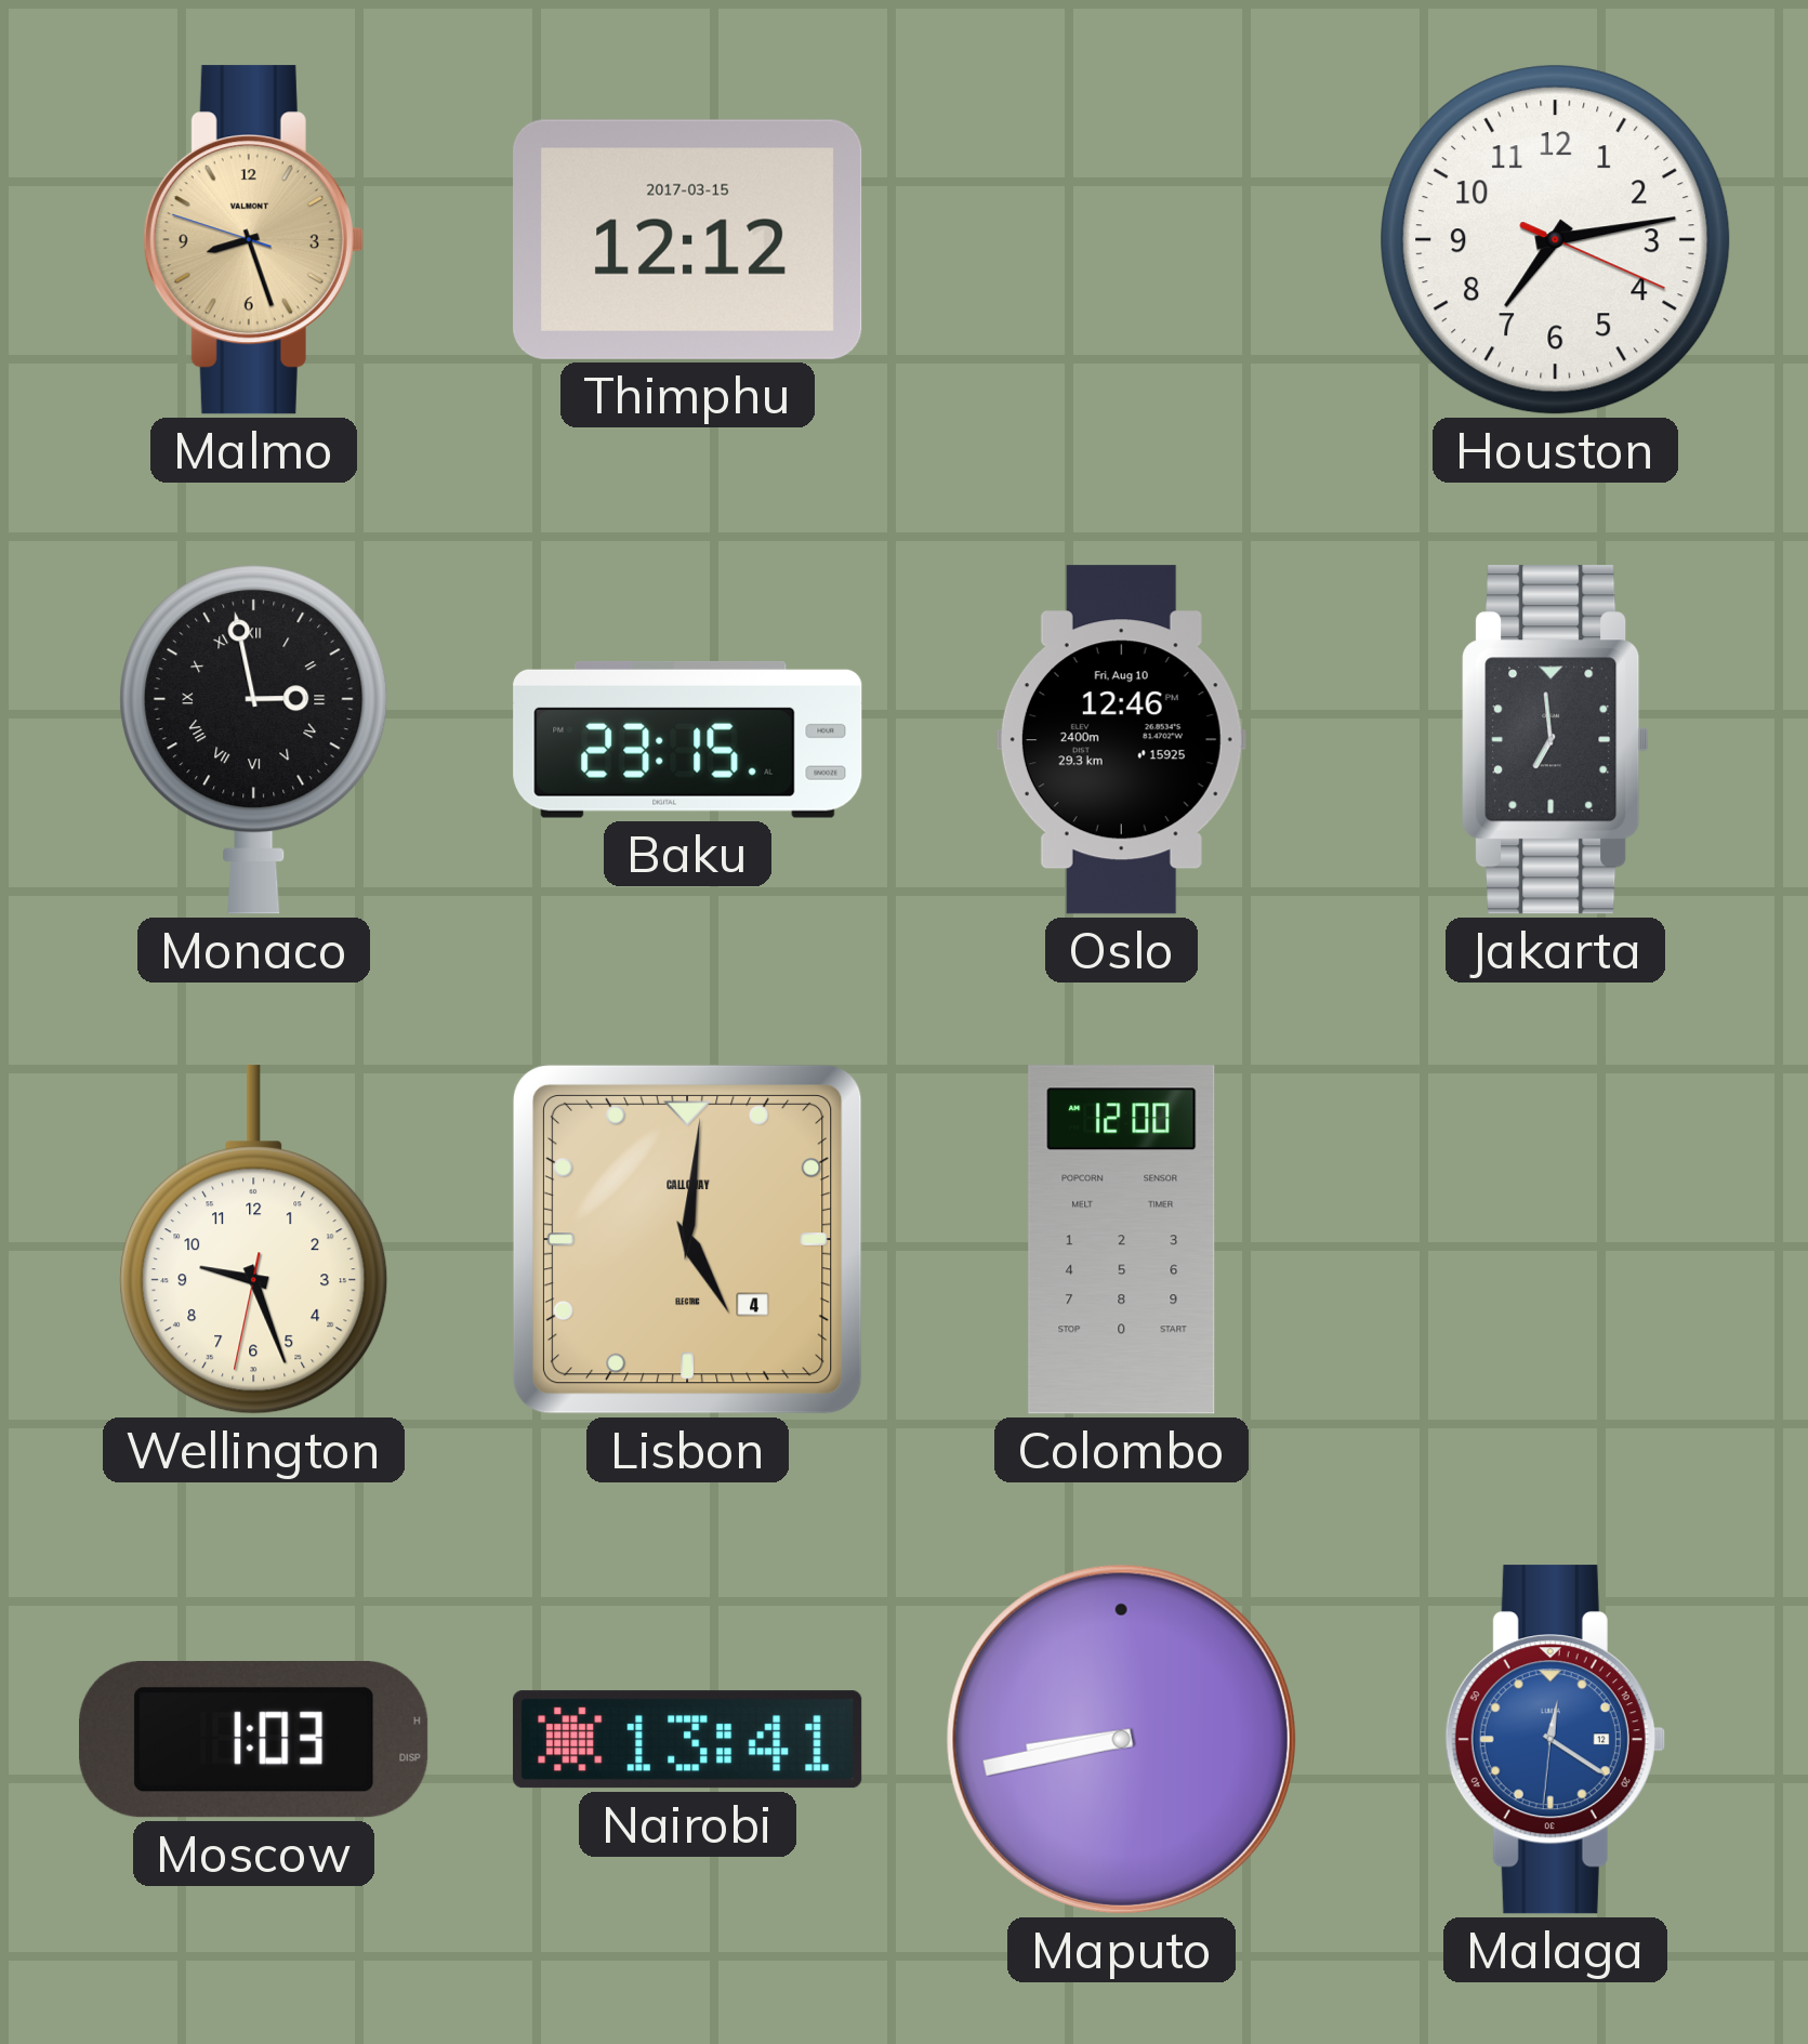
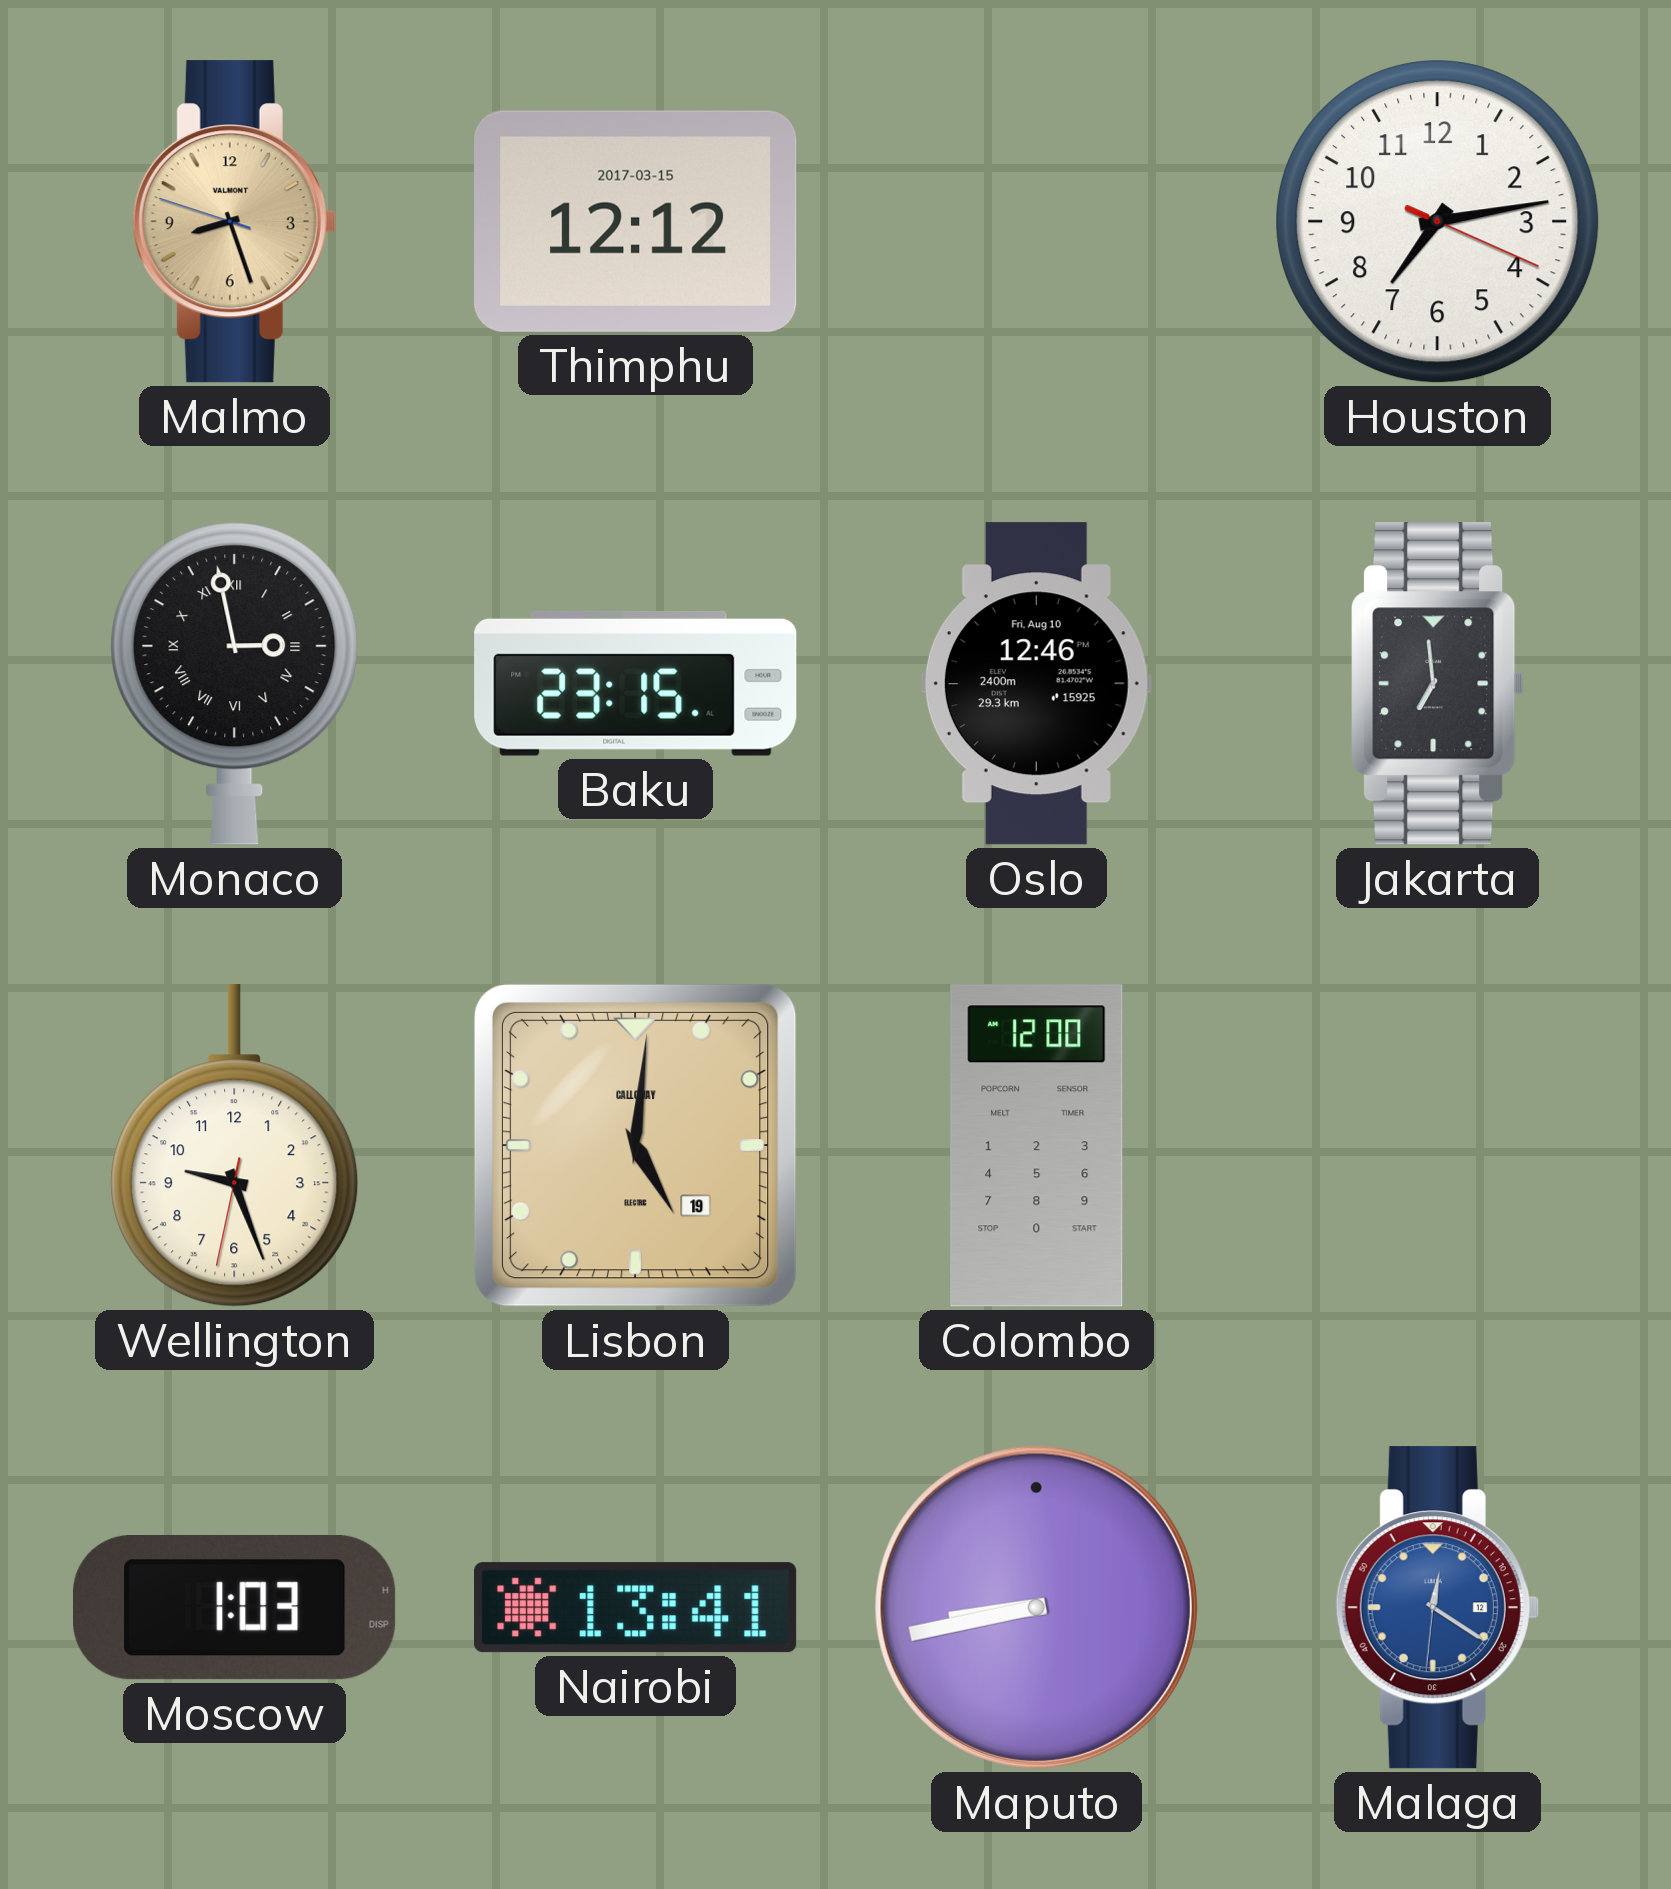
Lisbon date: 4 -> 19 (635, 1145)
